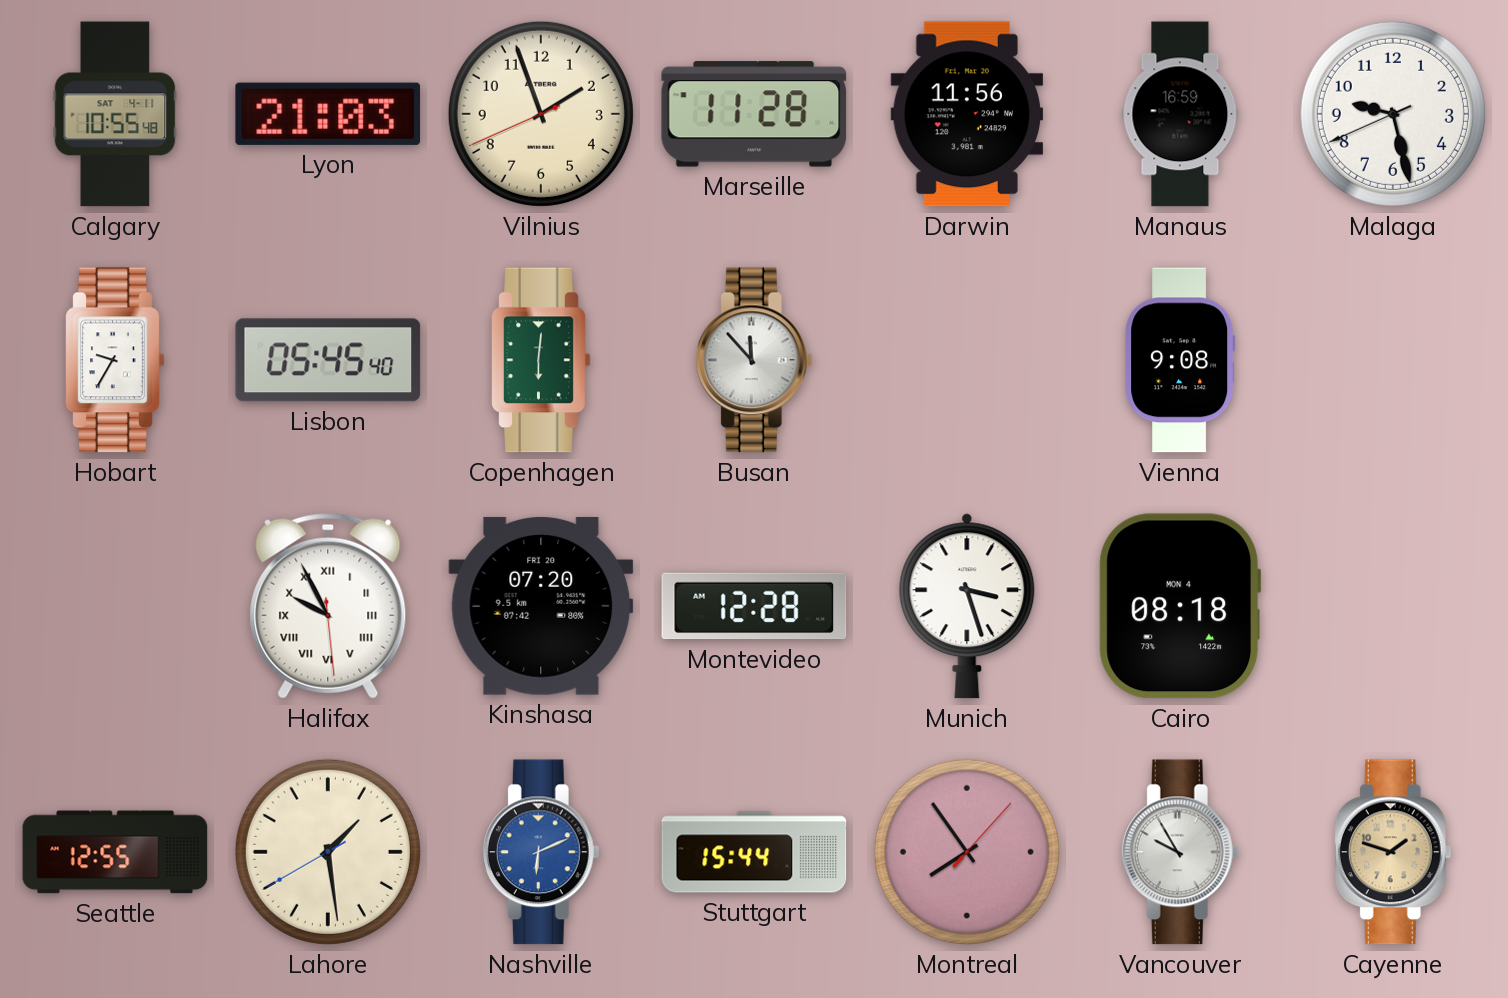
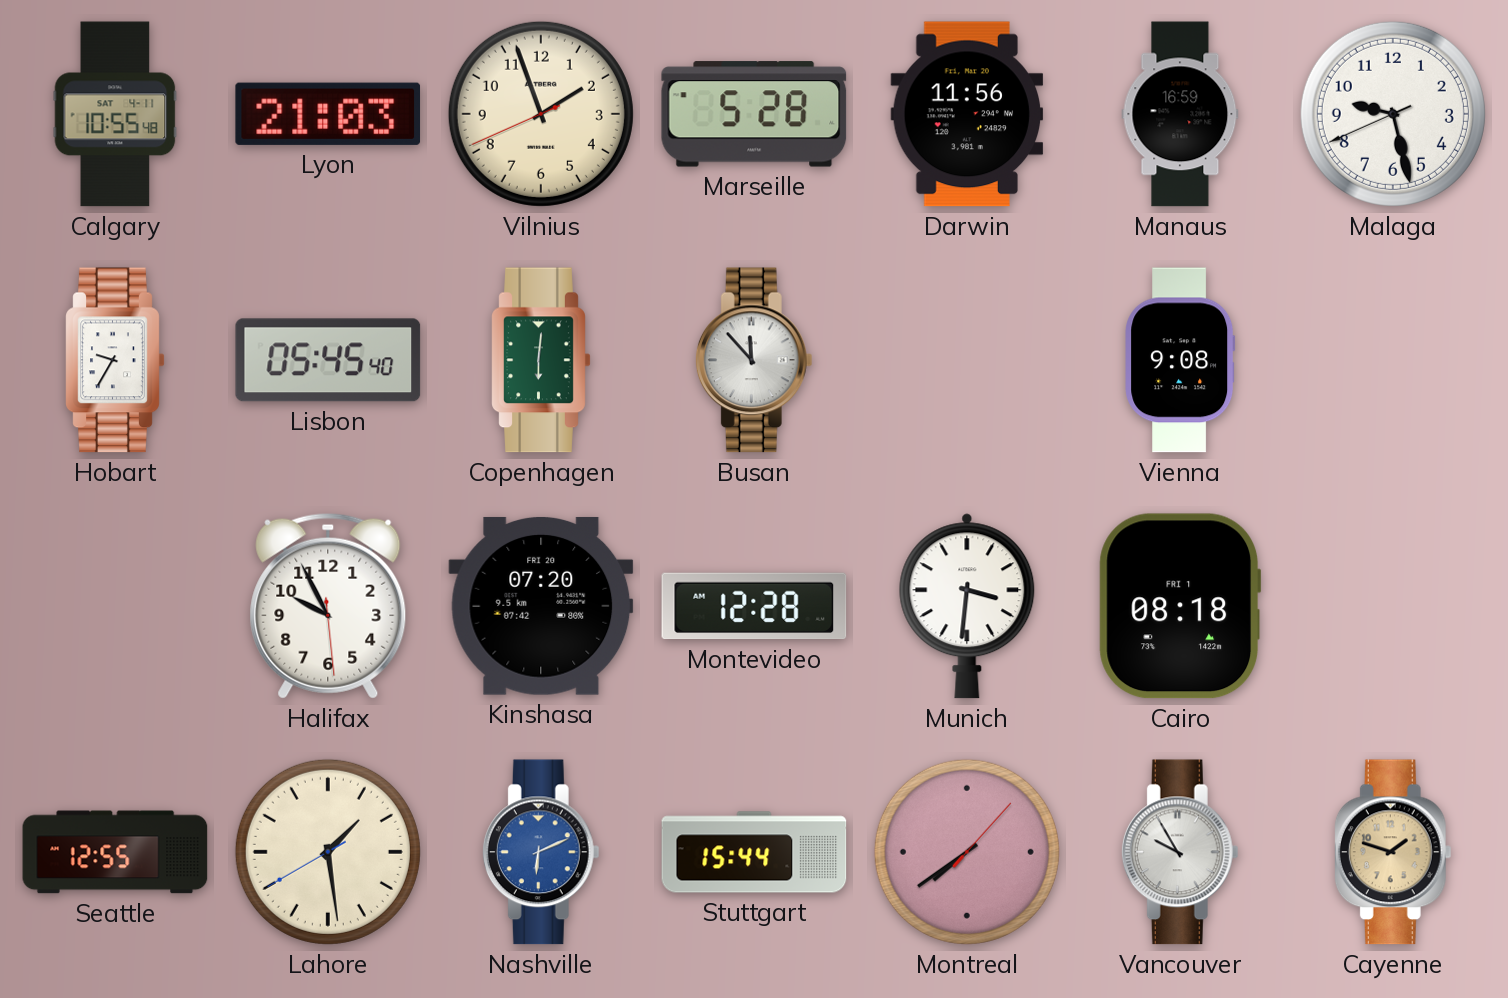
Marseille: 11:28 -> 5:28 (754, 114)
Halifax numerals: Roman -> Arabic (328, 606)
Munich: 3:27 -> 3:31 (967, 606)
Cairo date: MON 4 -> FRI 1 (1180, 606)
Montreal: 7:54 -> 7:39 (967, 852)
